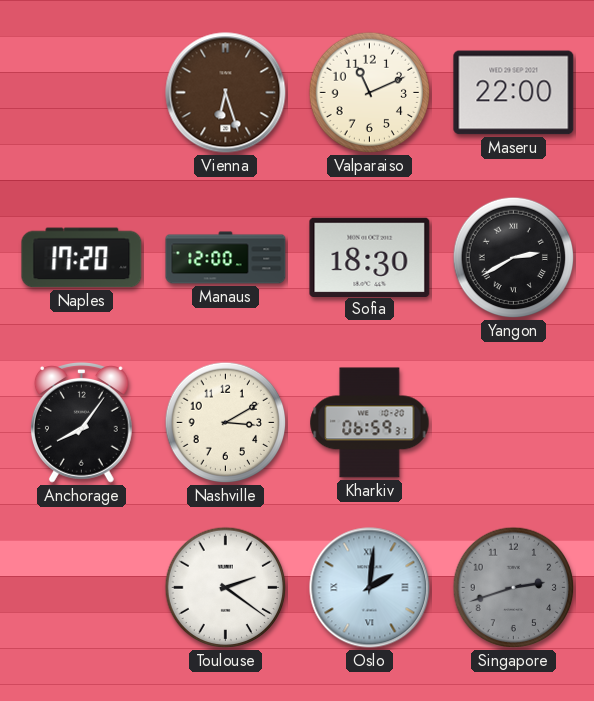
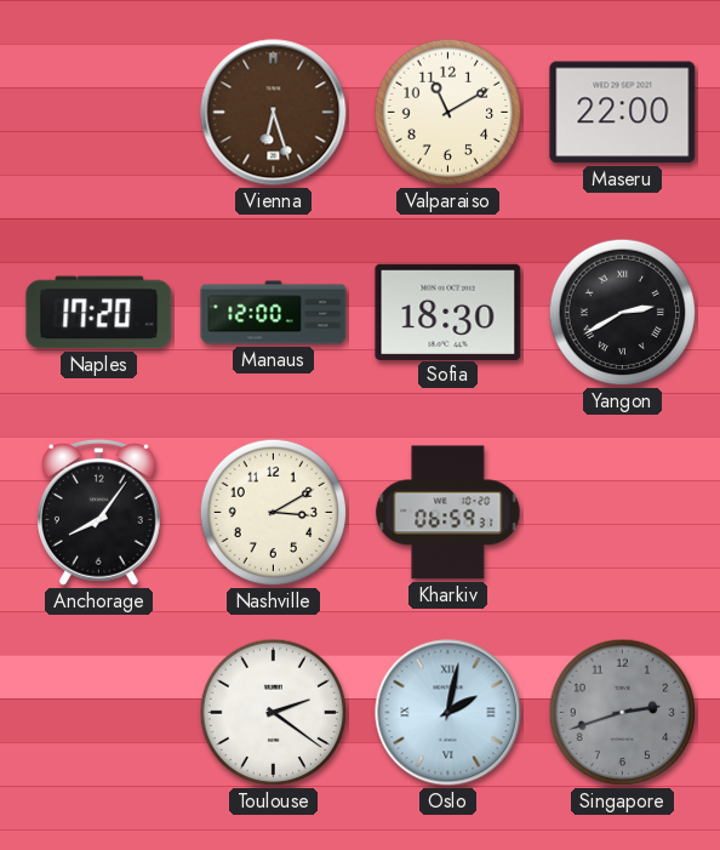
Valparaiso: 11:11 -> 11:10 (448, 113)
Oslo: 2:01 -> 2:02 (448, 713)
